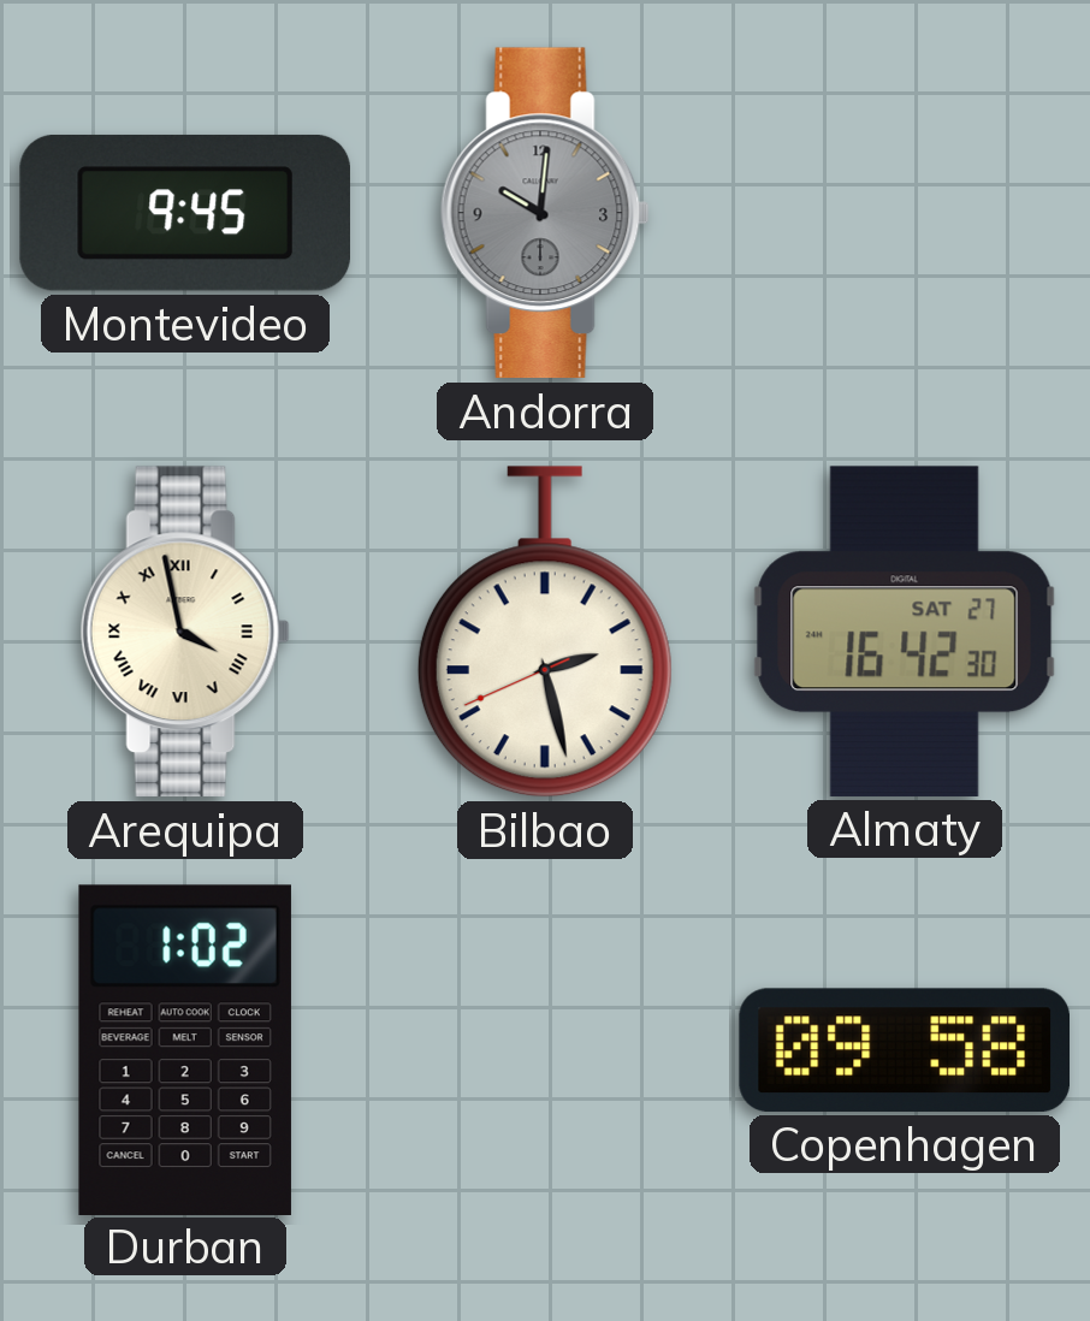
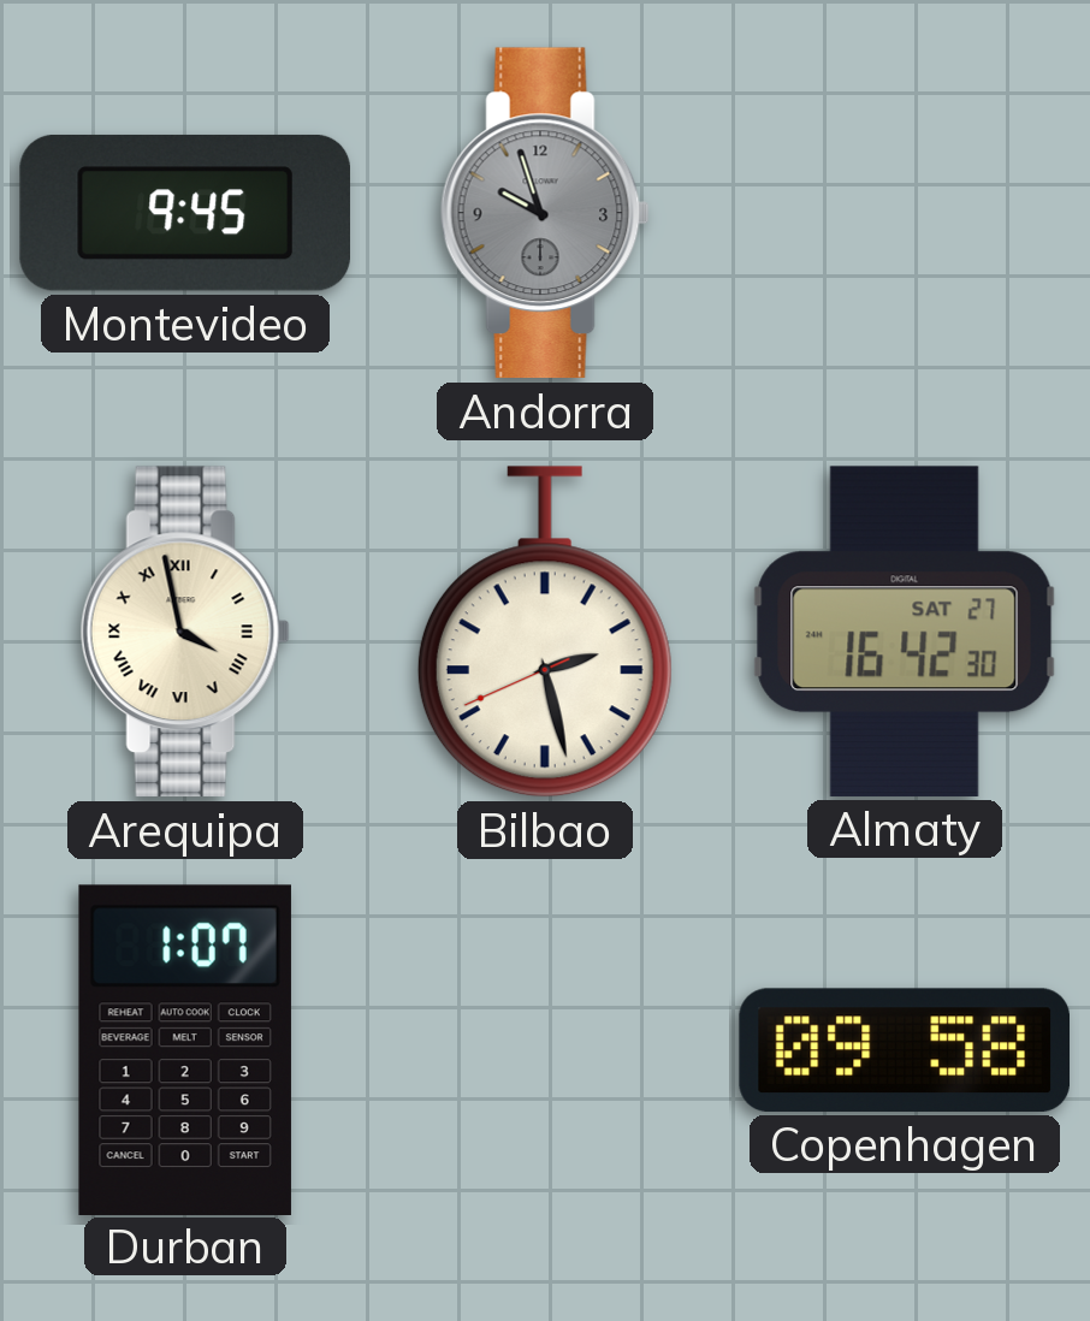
Andorra: 10:01 -> 9:57 (545, 213)
Durban: 1:02 -> 1:07 (185, 1049)
